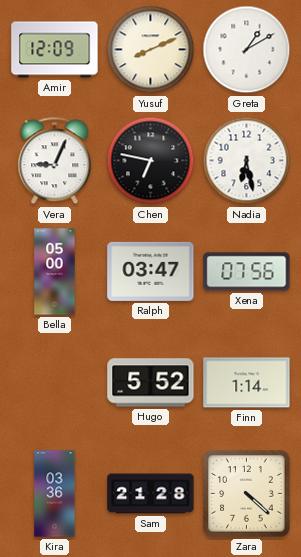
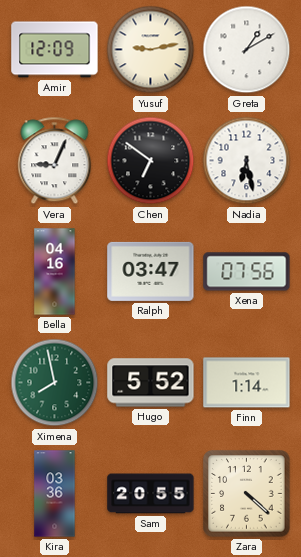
Yusuf: 8:11 -> 9:13 (151, 50)
Chen: 6:47 -> 6:51 (151, 161)
Bella: 05:00 -> 04:16 (55, 272)
Ximena: none -> 7:58 (55, 383)
Sam: 21:28 -> 20:55 (151, 494)
